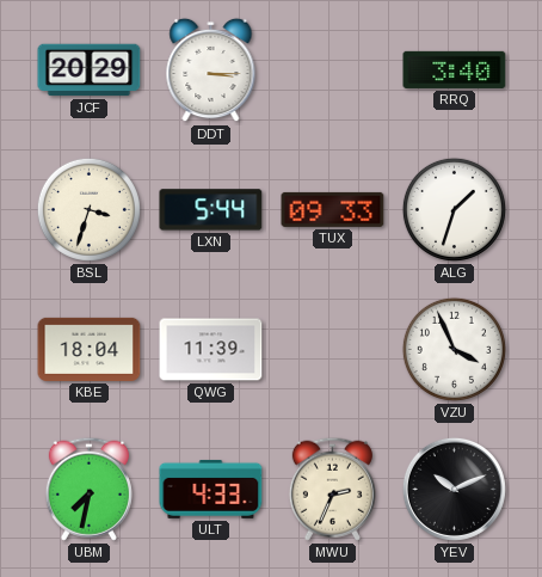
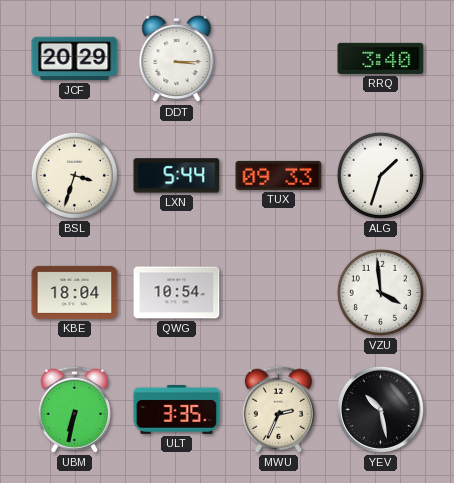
QWG: 11:39 -> 10:54 (177, 293)
VZU: 3:56 -> 3:59 (380, 292)
UBM: 7:32 -> 6:32 (74, 409)
ULT: 4:33 -> 3:35 (177, 409)
YEV: 10:11 -> 10:28 (380, 409)
